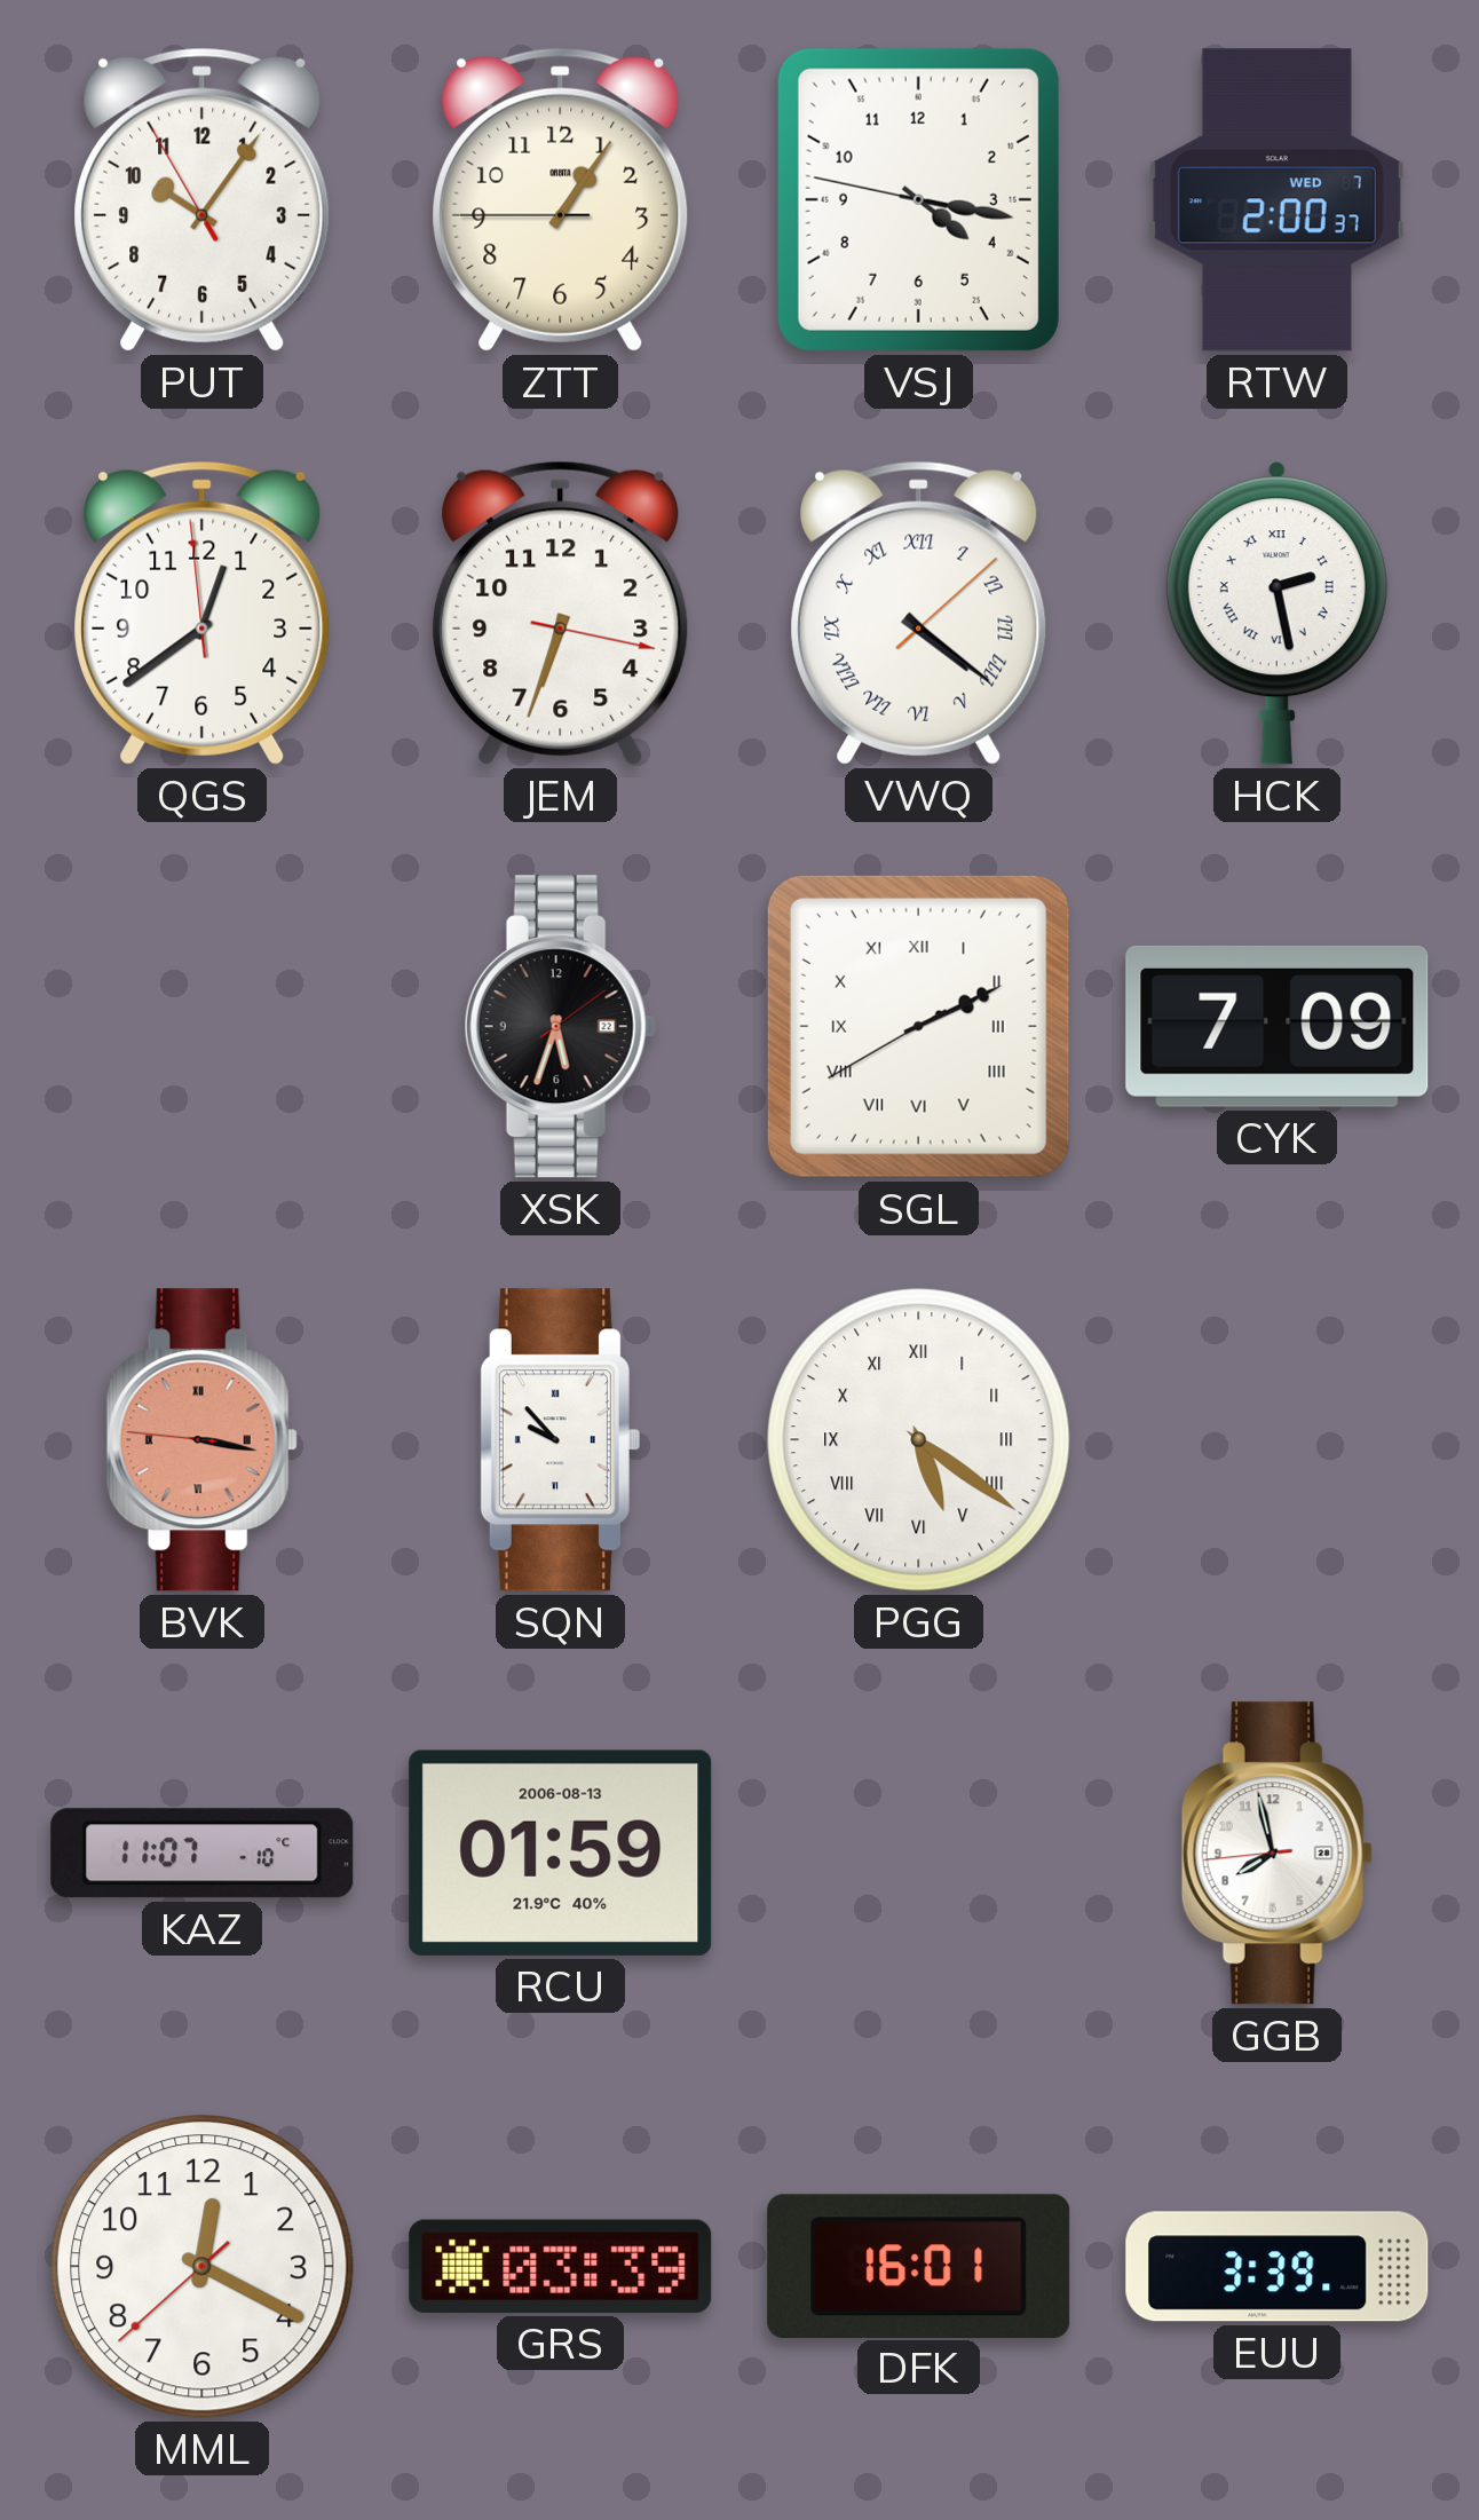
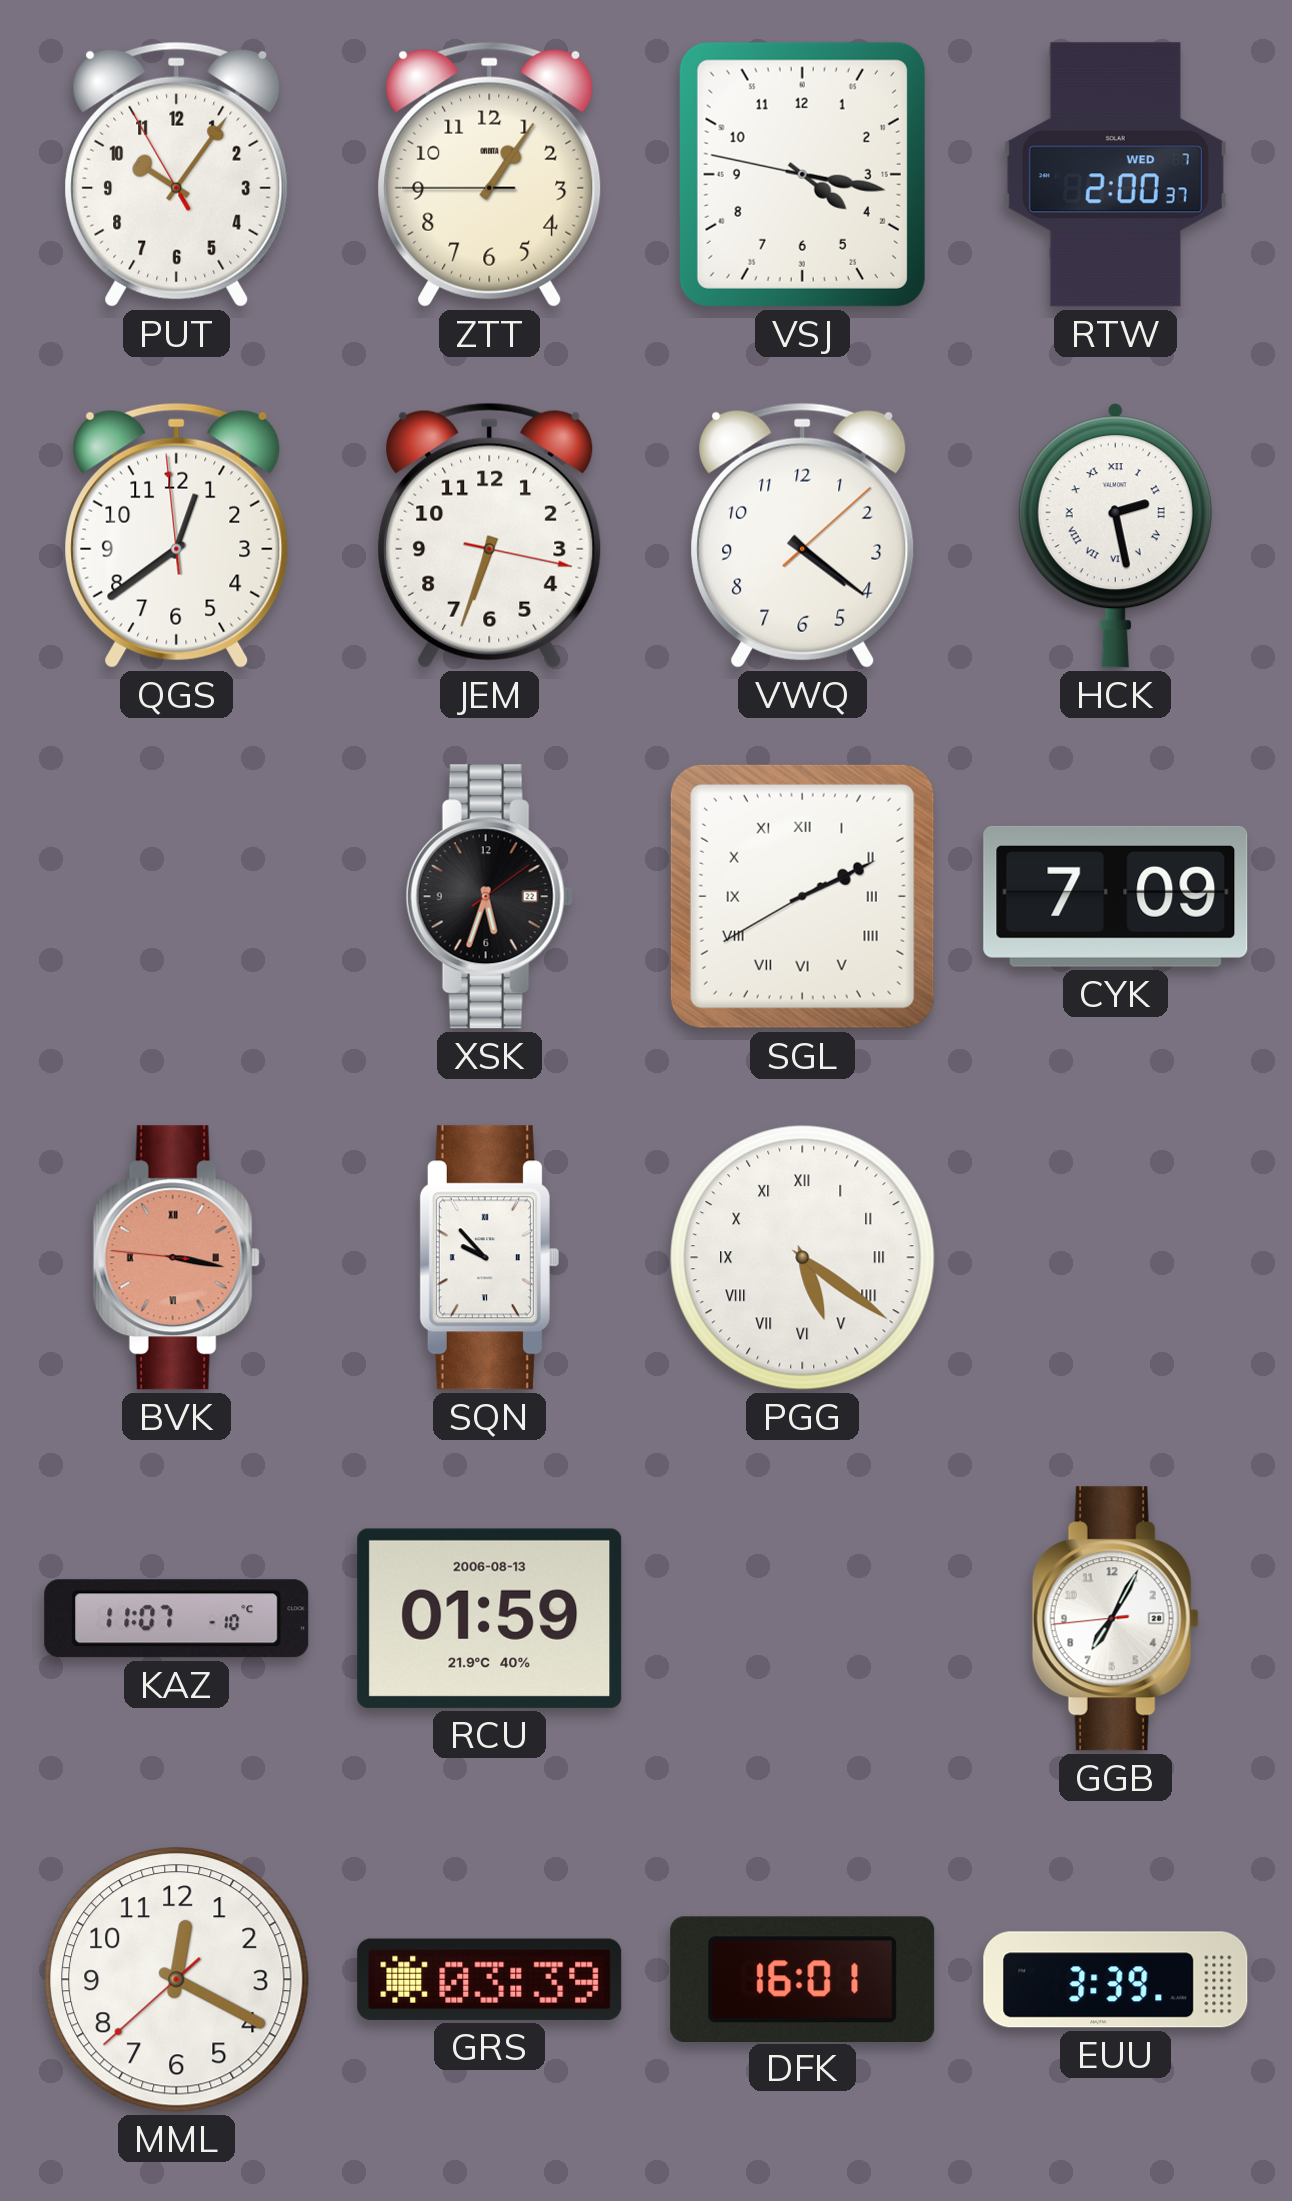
VWQ numerals: Roman -> Arabic (803, 535)
GGB: 7:57 -> 7:04 (1115, 1619)
